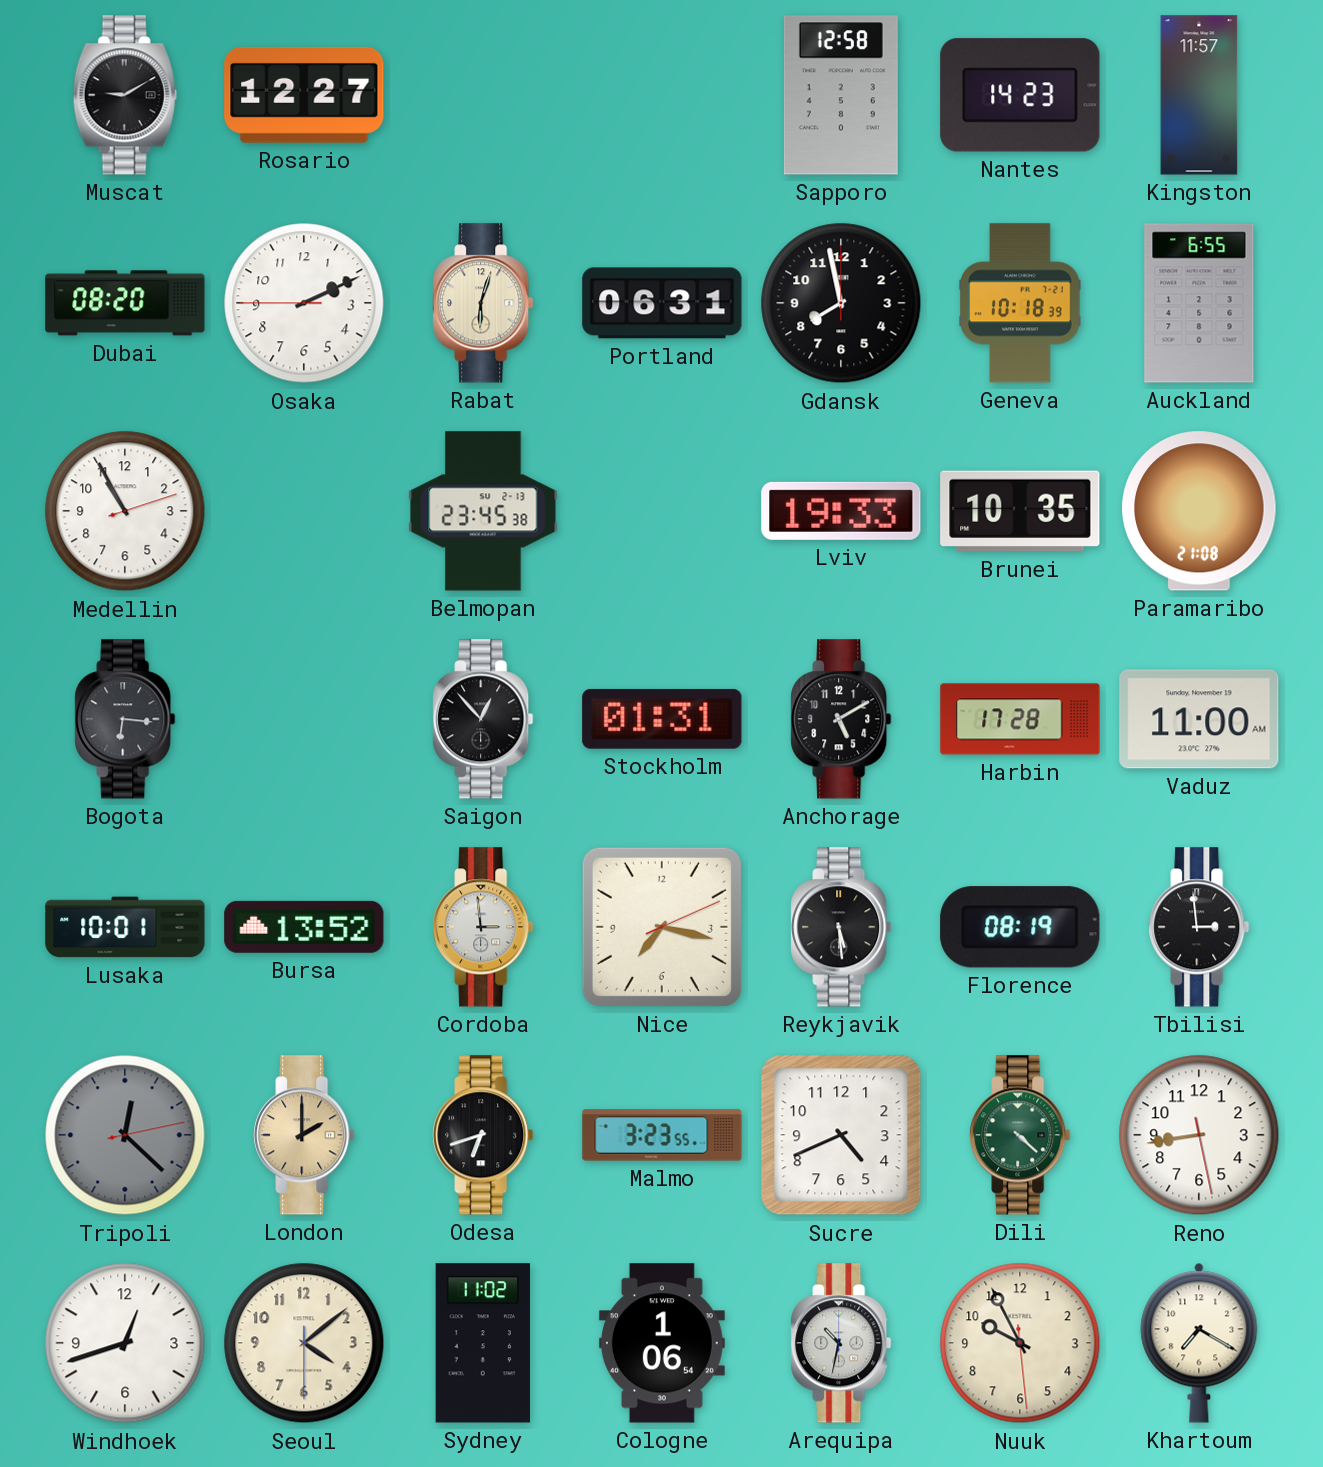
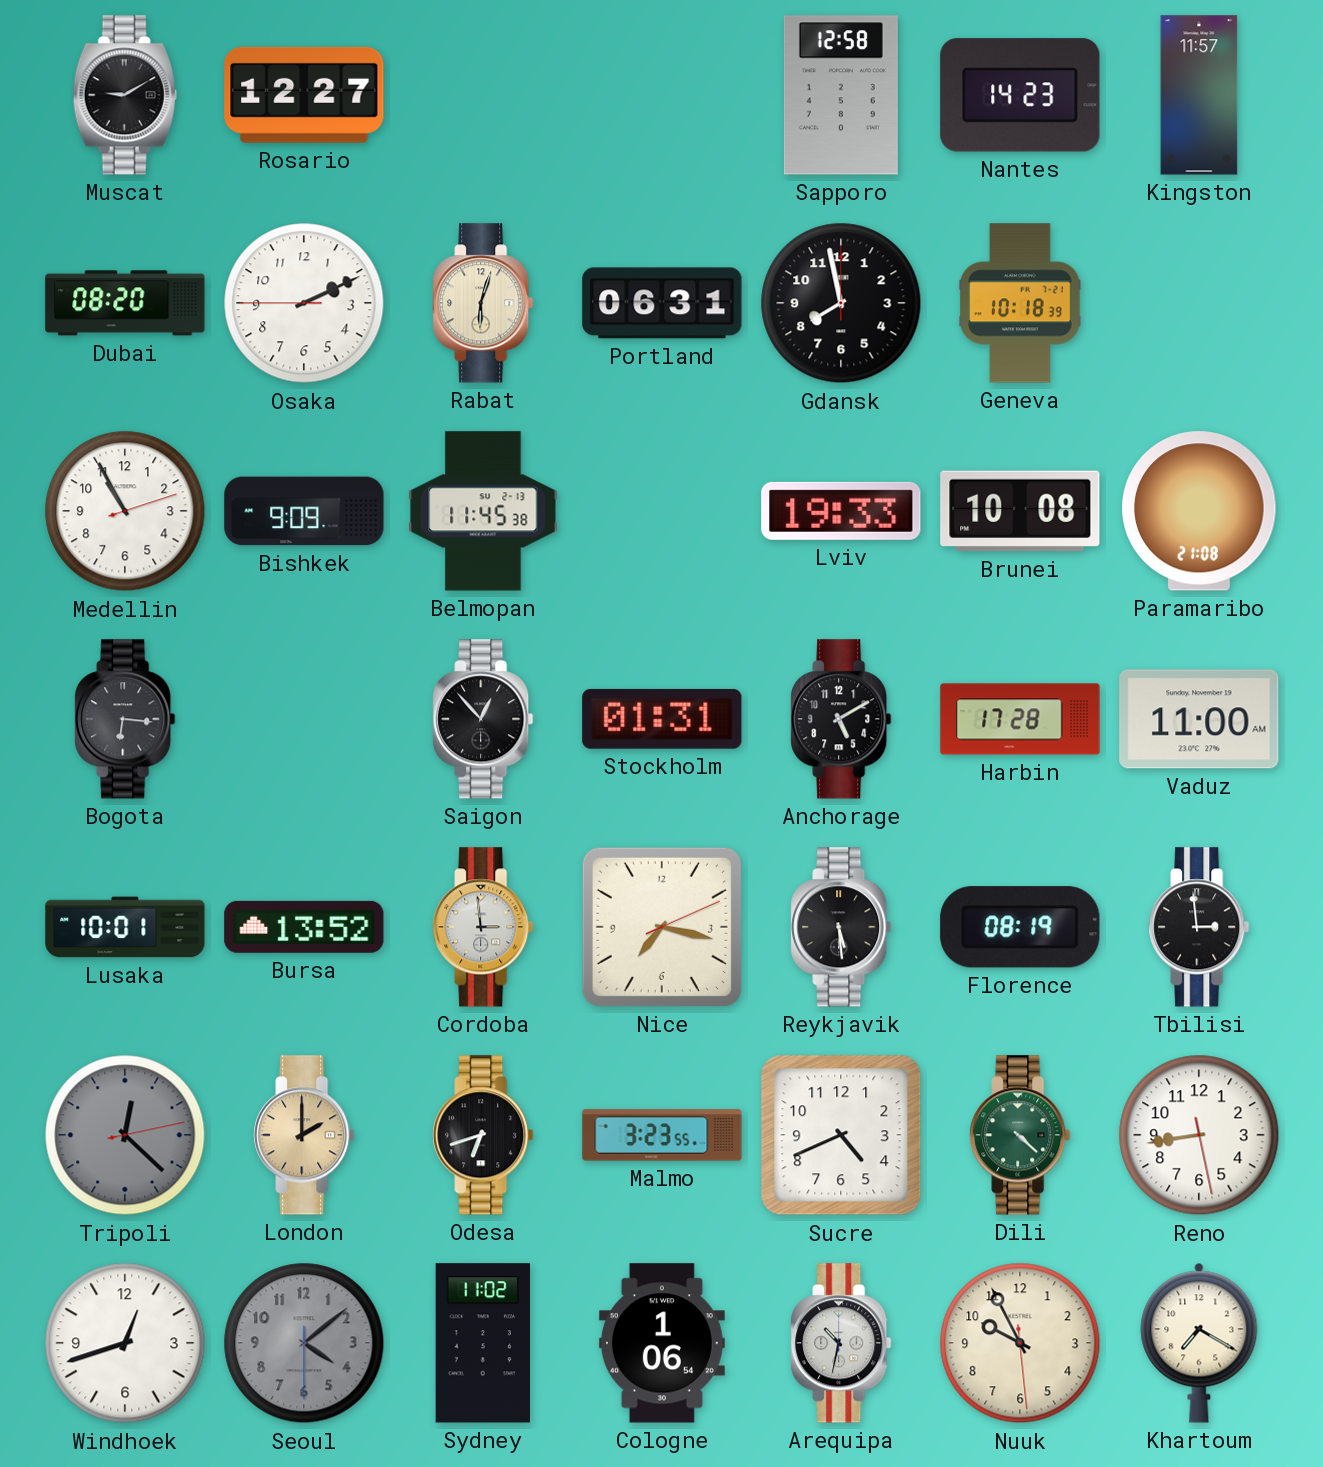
Auckland: 6:55 -> none (1199, 303)
Bishkek: none -> 9:09 (304, 511)
Belmopan: 23:45 -> 11:45 (483, 511)
Brunei: 10:35 -> 10:08 (1020, 511)
Seoul dial: cream -> grey (304, 1343)
